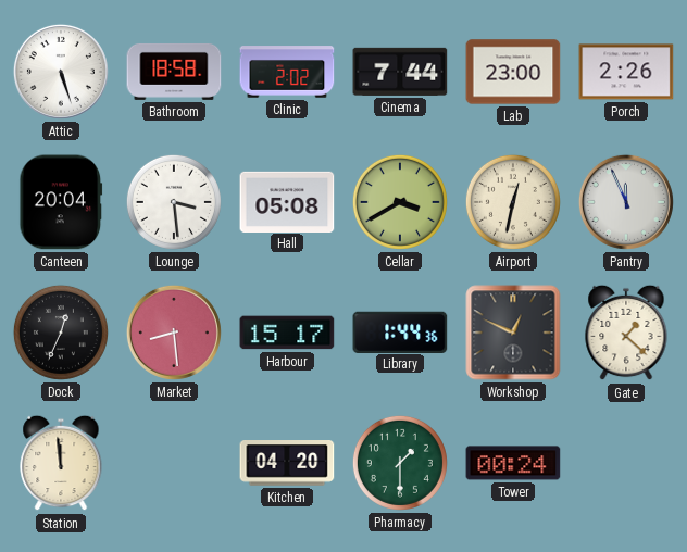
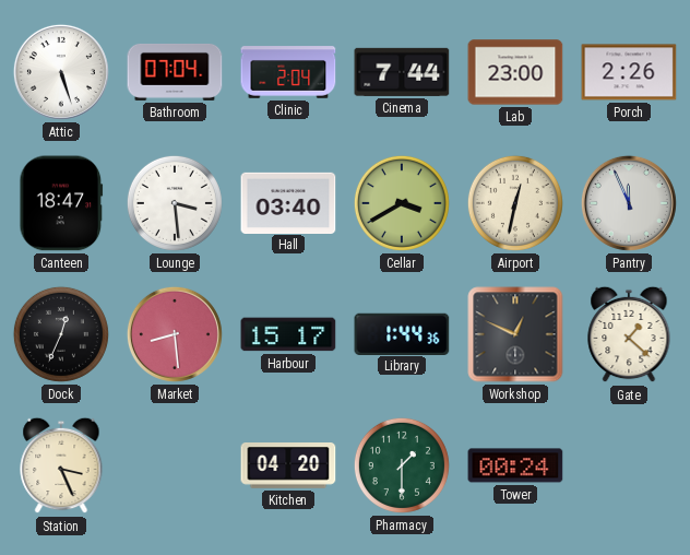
Bathroom: 18:58 -> 07:04 (175, 72)
Clinic: 2:02 -> 2:04 (288, 72)
Canteen: 20:04 -> 18:47 (61, 203)
Hall: 05:08 -> 03:40 (288, 202)
Station: 11:59 -> 3:26 (61, 465)
